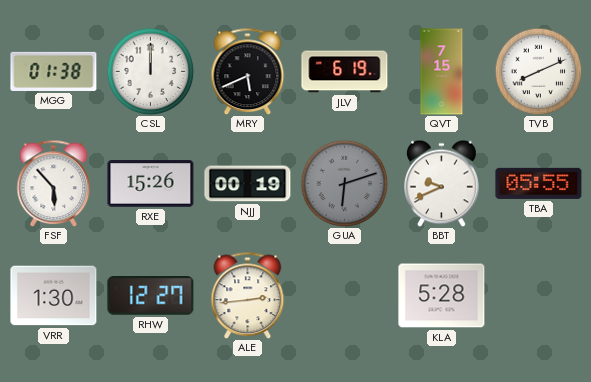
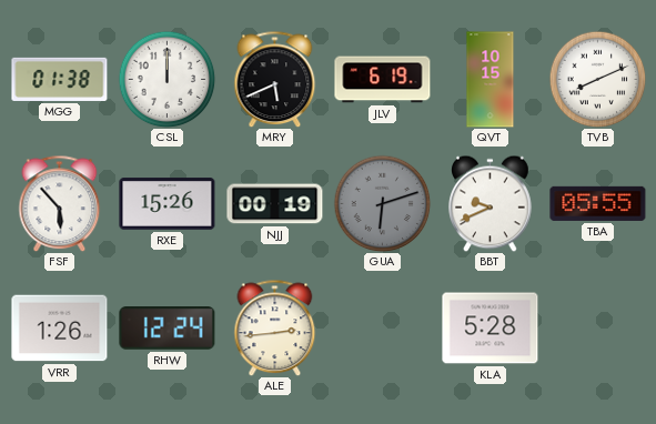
QVT: 7:15 -> 10:15 (491, 80)
VRR: 1:30 -> 1:26 (60, 329)
RHW: 12:27 -> 12:24 (168, 329)
